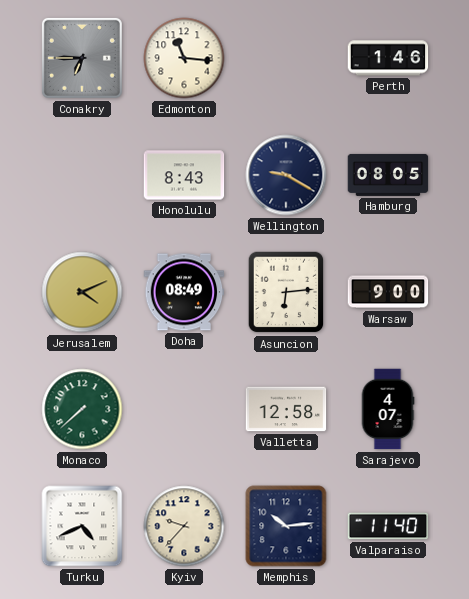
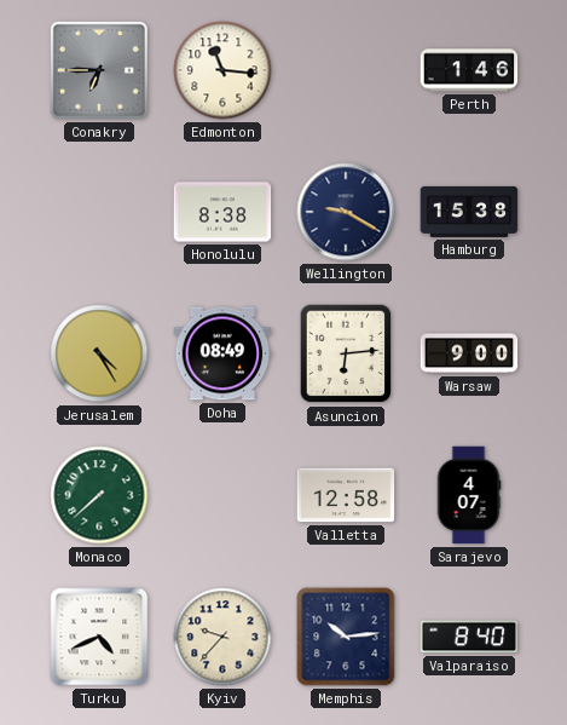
Honolulu: 8:43 -> 8:38 (222, 212)
Hamburg: 08:05 -> 15:38 (469, 212)
Jerusalem: 4:11 -> 4:25 (99, 353)
Valparaiso: 11:40 -> 8:40 (469, 637)
